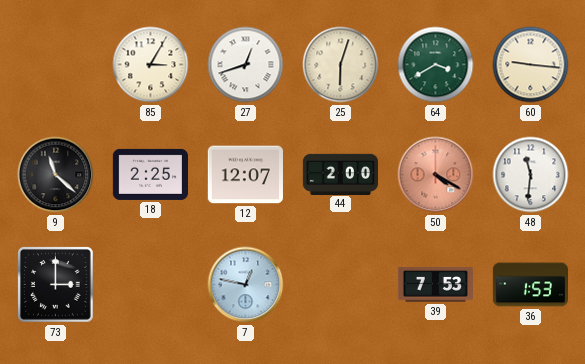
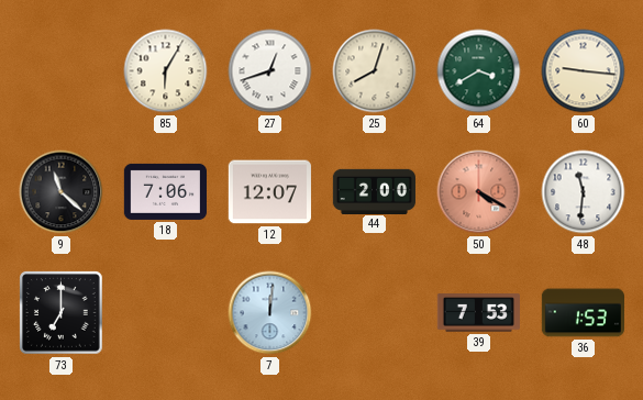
85: 3:05 -> 6:05 (166, 71)
25: 6:03 -> 8:03 (375, 71)
18: 2:25 -> 7:06 (165, 191)
73: 3:00 -> 7:00 (62, 313)
7: 12:47 -> 12:01 (270, 313)
